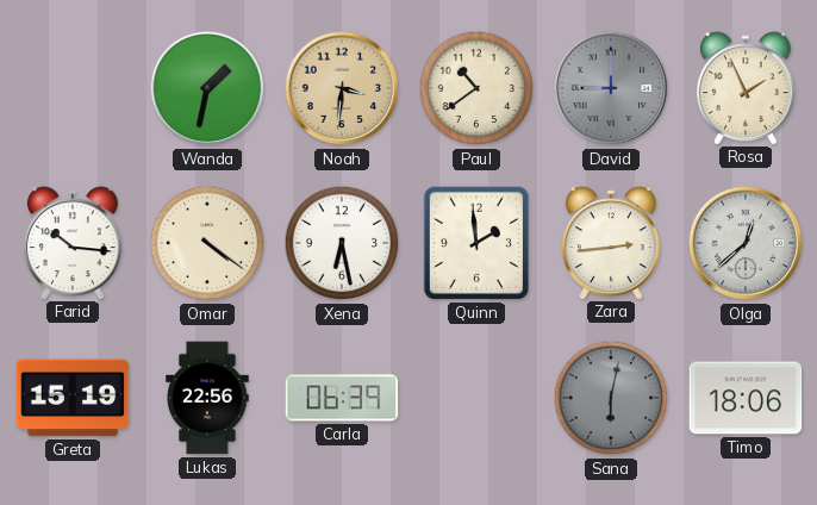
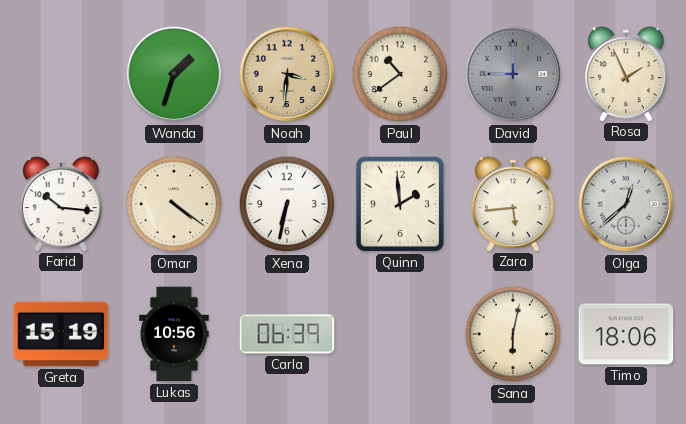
Wanda: 1:32 -> 1:33 (174, 74)
Xena: 6:28 -> 6:32 (287, 204)
Zara: 2:44 -> 5:44 (514, 204)
Lukas: 22:56 -> 10:56 (174, 334)
Sana dial: grey -> cream (513, 334)
